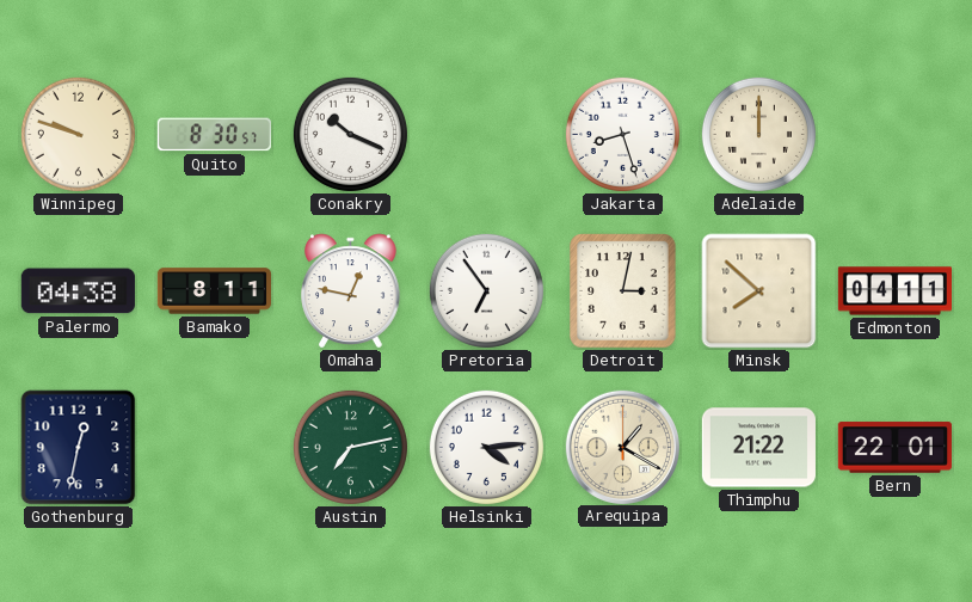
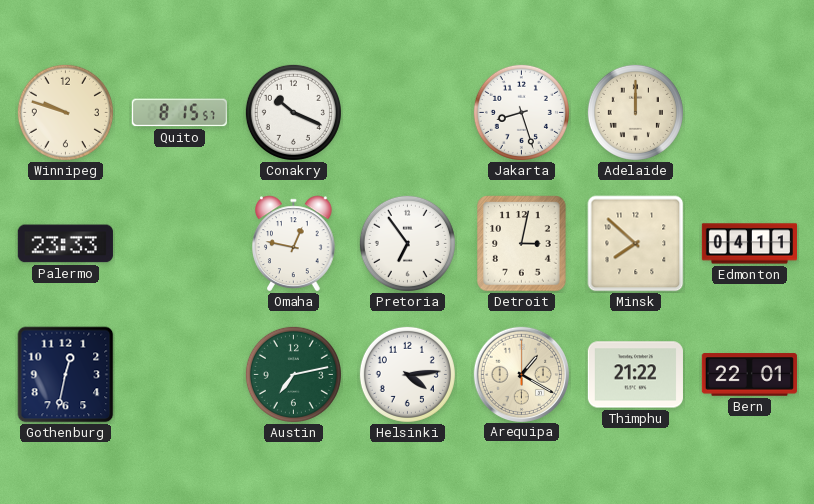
Quito: 8:30 -> 8:15 (179, 113)
Palermo: 04:38 -> 23:33 (65, 244)
Bamako: 8:11 -> none (214, 291)
